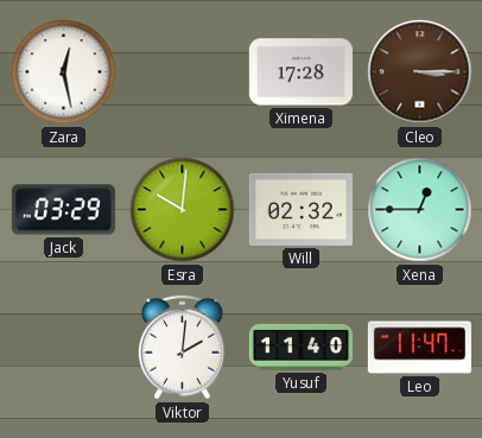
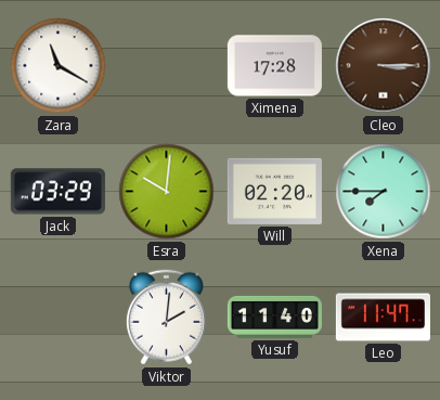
Zara: 12:28 -> 11:20 (59, 66)
Will: 02:32 -> 02:20 (274, 191)
Xena: 12:45 -> 7:45 (384, 192)
